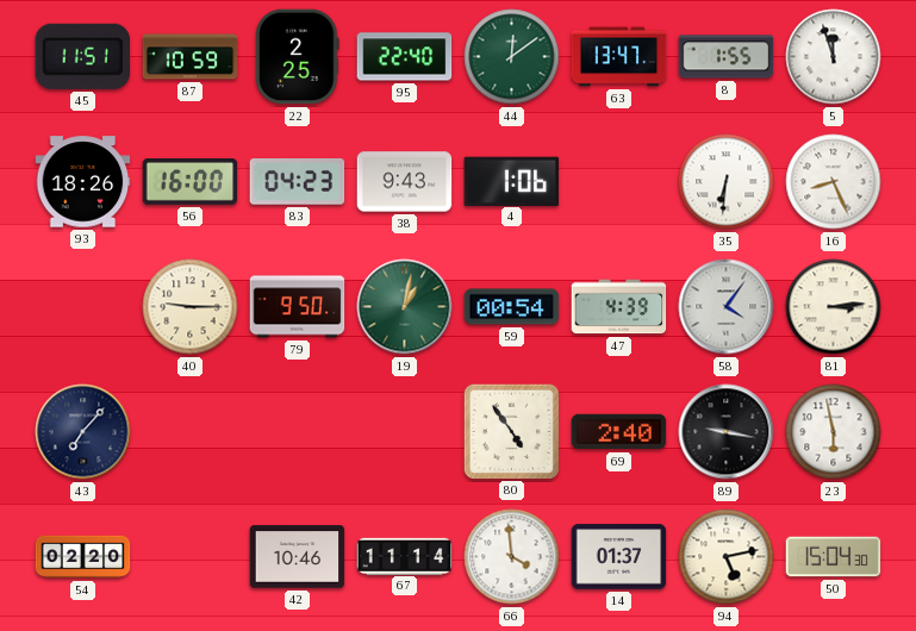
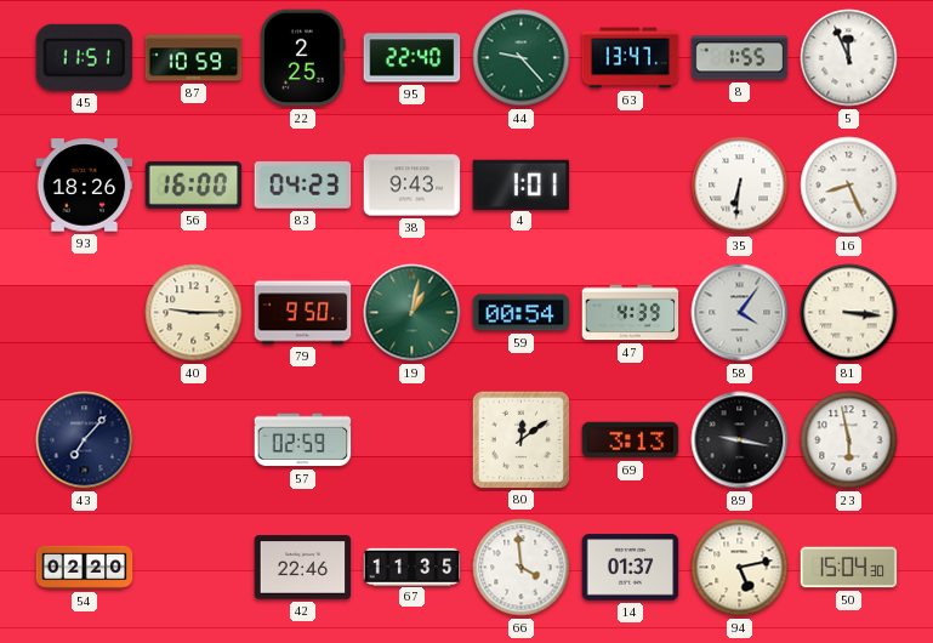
44: 12:09 -> 9:23 (522, 58)
5: 11:57 -> 11:56 (849, 58)
4: 1:06 -> 1:01 (522, 184)
81: 3:14 -> 3:16 (849, 313)
57: none -> 02:59 (303, 440)
80: 4:54 -> 12:09 (520, 439)
69: 2:40 -> 3:13 (631, 440)
42: 10:46 -> 22:46 (303, 568)
67: 11:14 -> 11:35 (413, 567)
